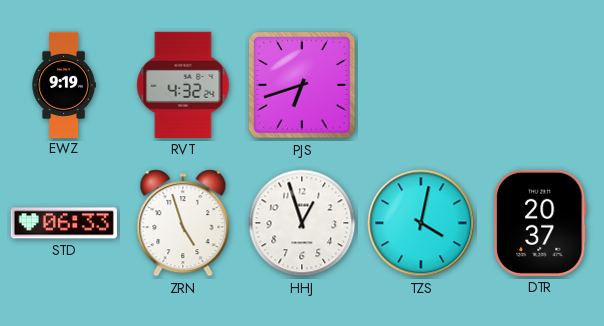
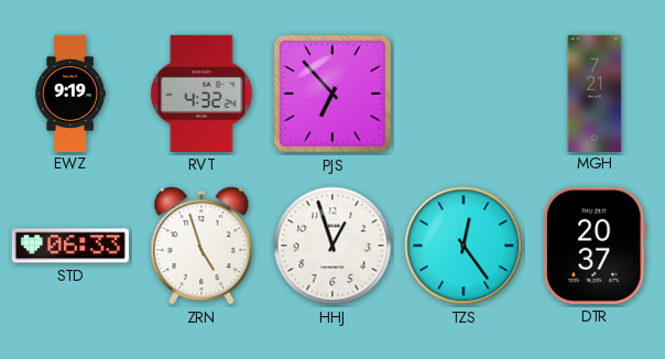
PJS: 6:42 -> 6:53 (332, 94)
MGH: none -> 7:21 (595, 93)
TZS: 4:02 -> 12:24 (464, 246)
